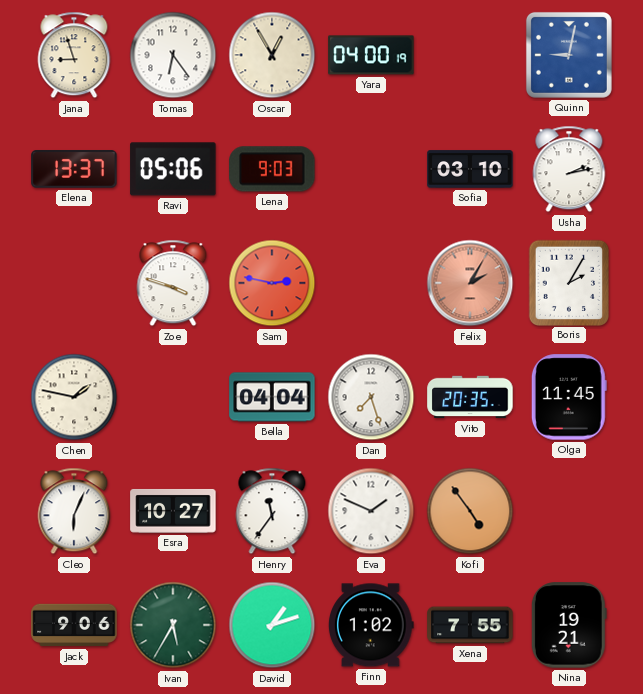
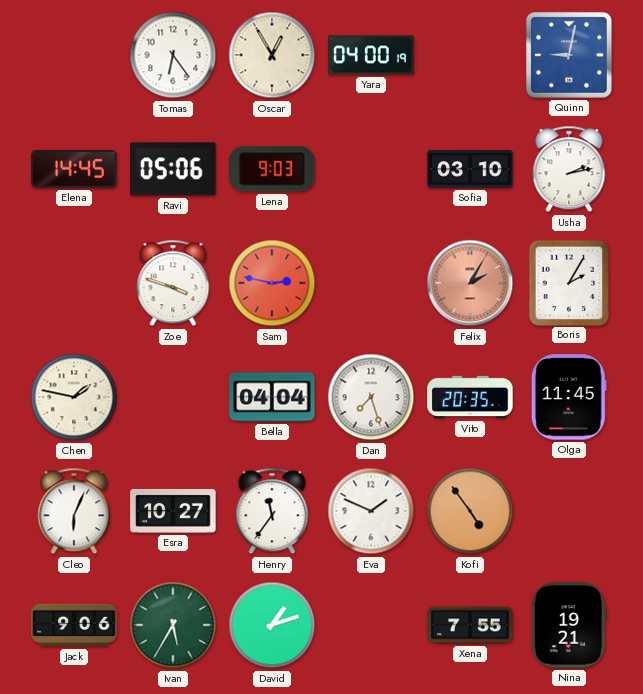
Jana: 8:57 -> none (74, 55)
Elena: 13:37 -> 14:45 (74, 169)
Finn: 1:02 -> none (371, 625)
